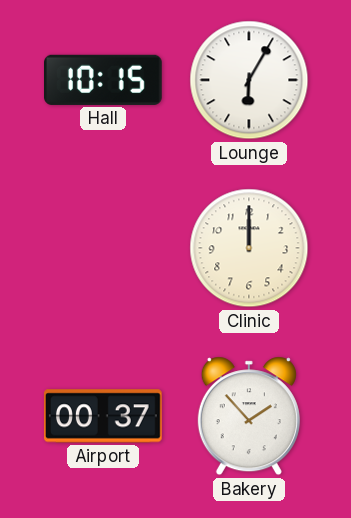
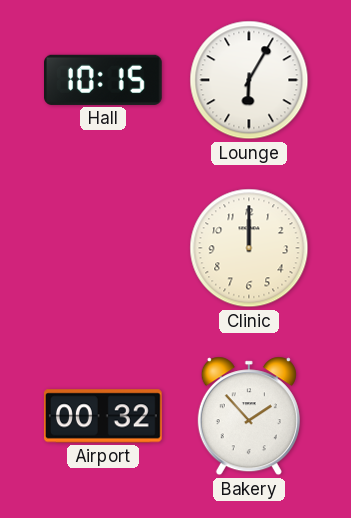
Airport: 00:37 -> 00:32 (103, 416)
